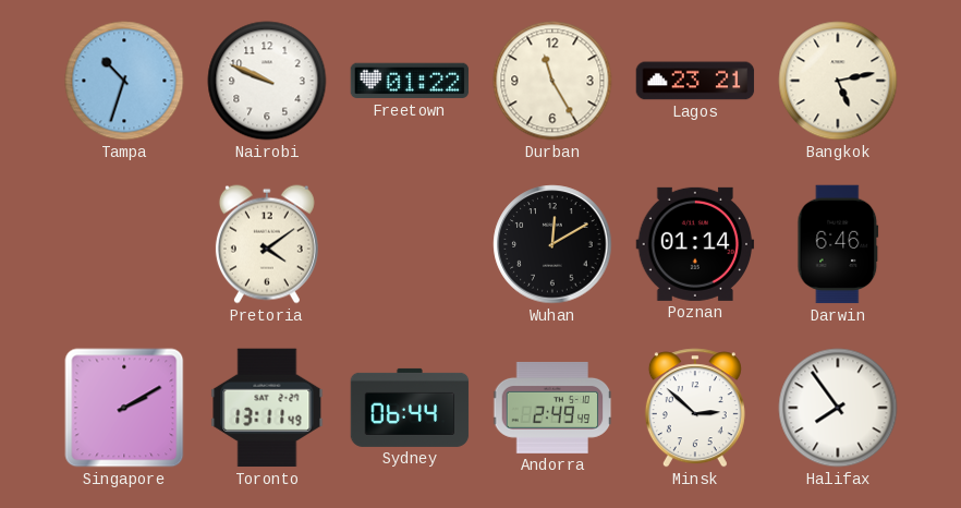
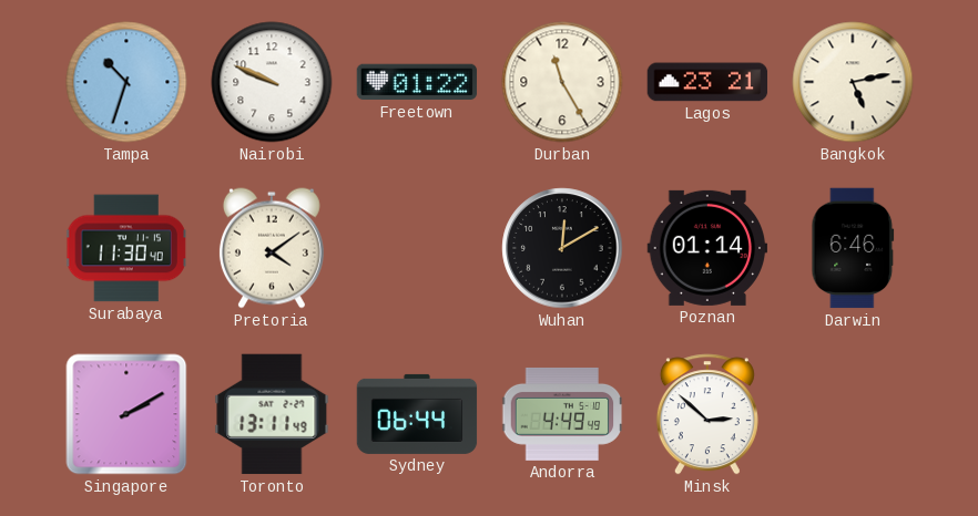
Surabaya: none -> 11:30 (126, 248)
Andorra: 2:49 -> 4:49 (562, 414)
Halifax: 7:54 -> none (838, 408)
